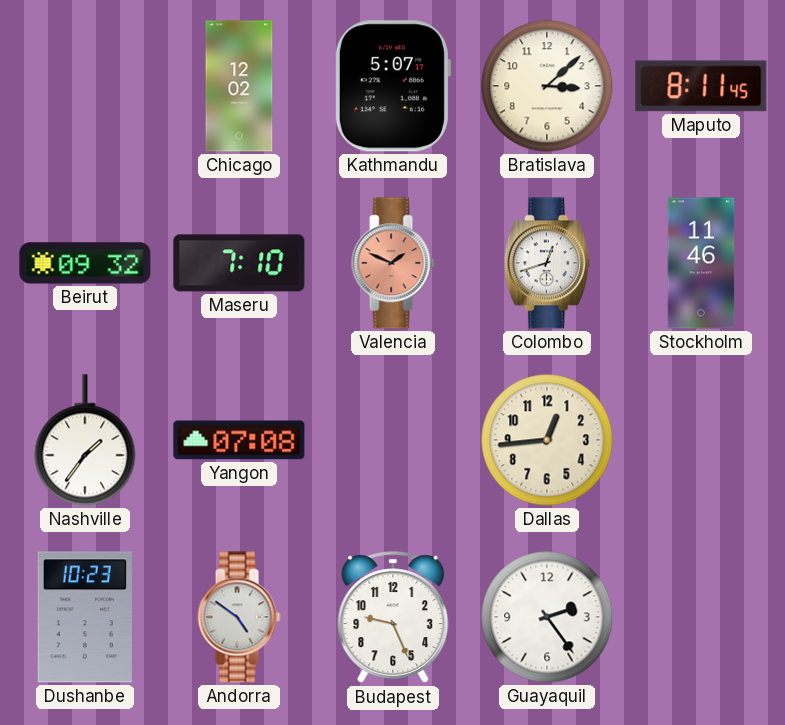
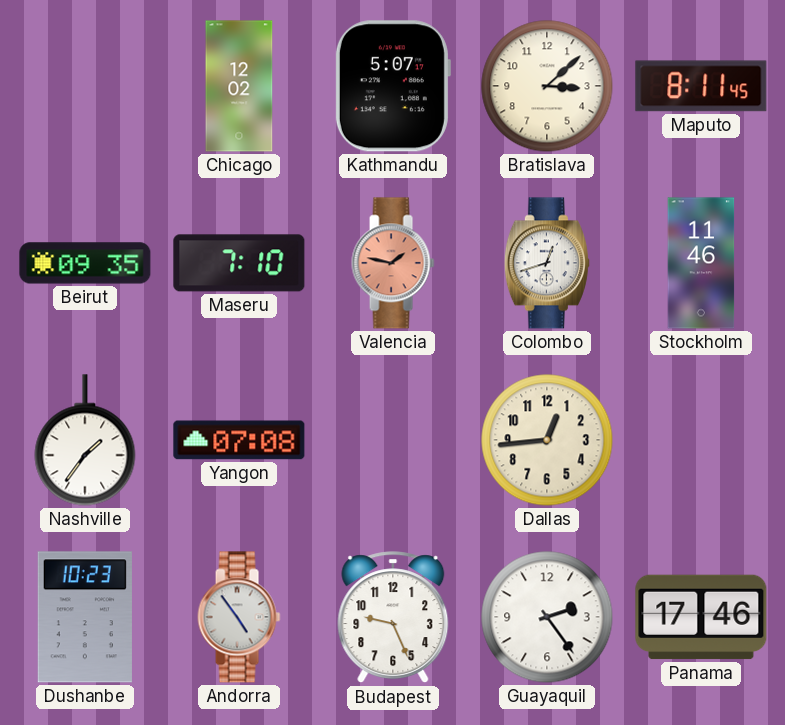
Beirut: 09:32 -> 09:35 (85, 263)
Valencia: 1:49 -> 1:47 (393, 263)
Andorra: 4:51 -> 4:54 (239, 617)
Panama: none -> 17:46 (701, 617)
